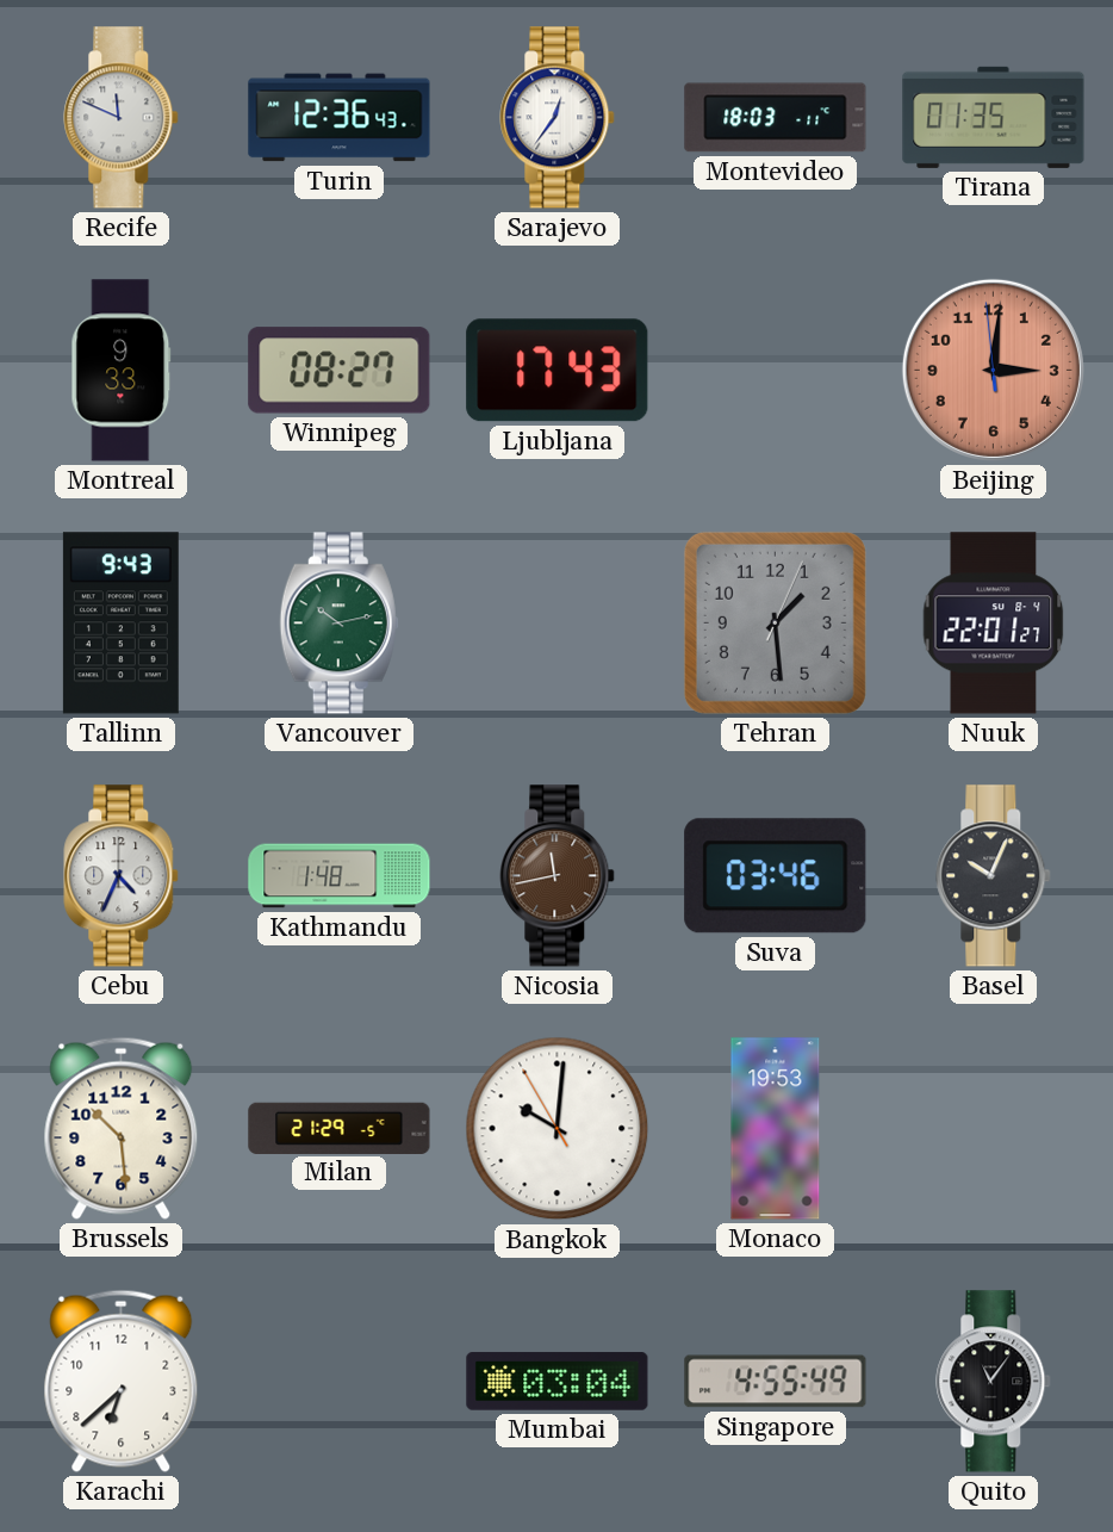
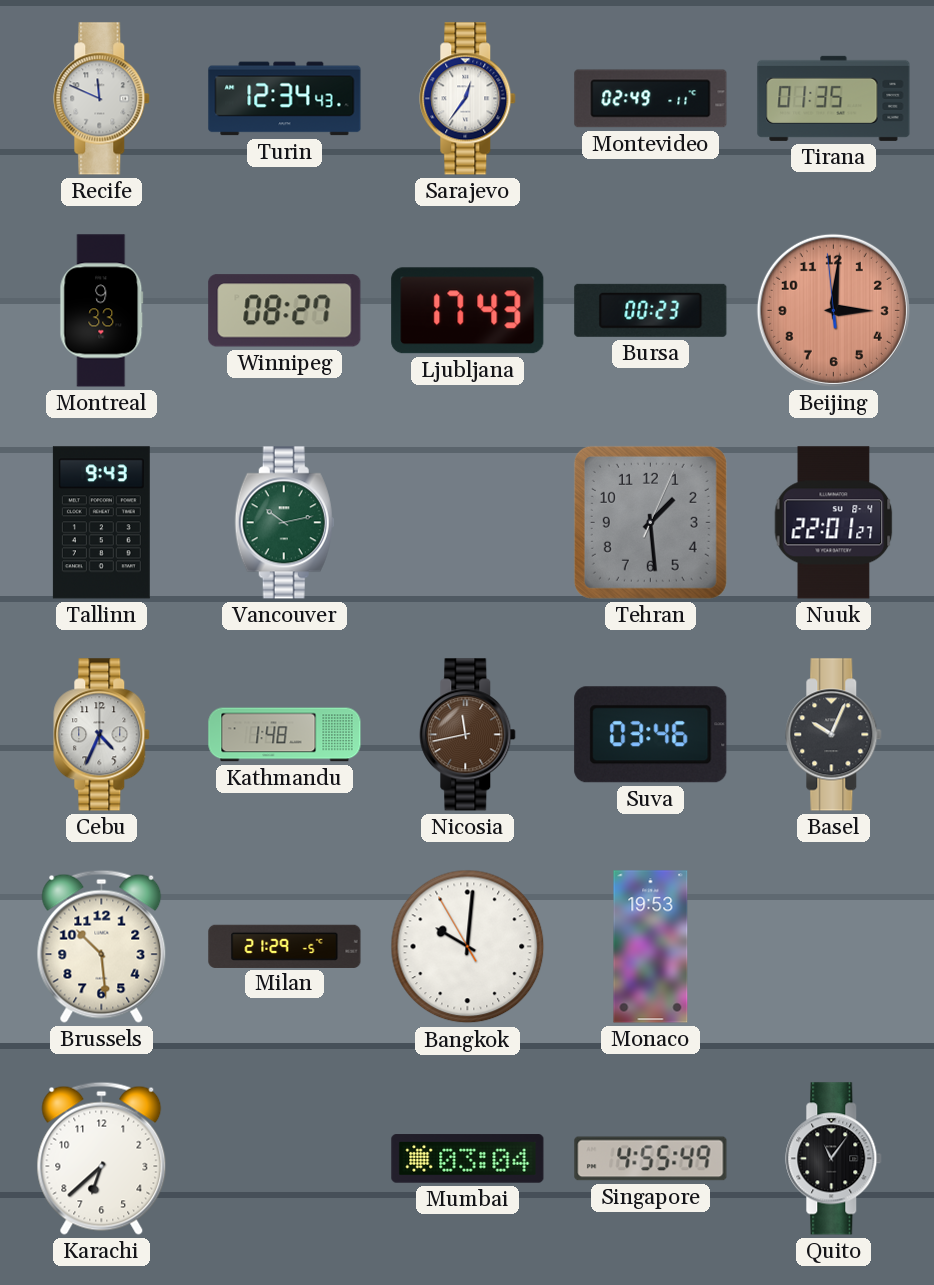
Turin: 12:36 -> 12:34 (285, 99)
Montevideo: 18:03 -> 02:49 (651, 99)
Bursa: none -> 00:23 (651, 310)
